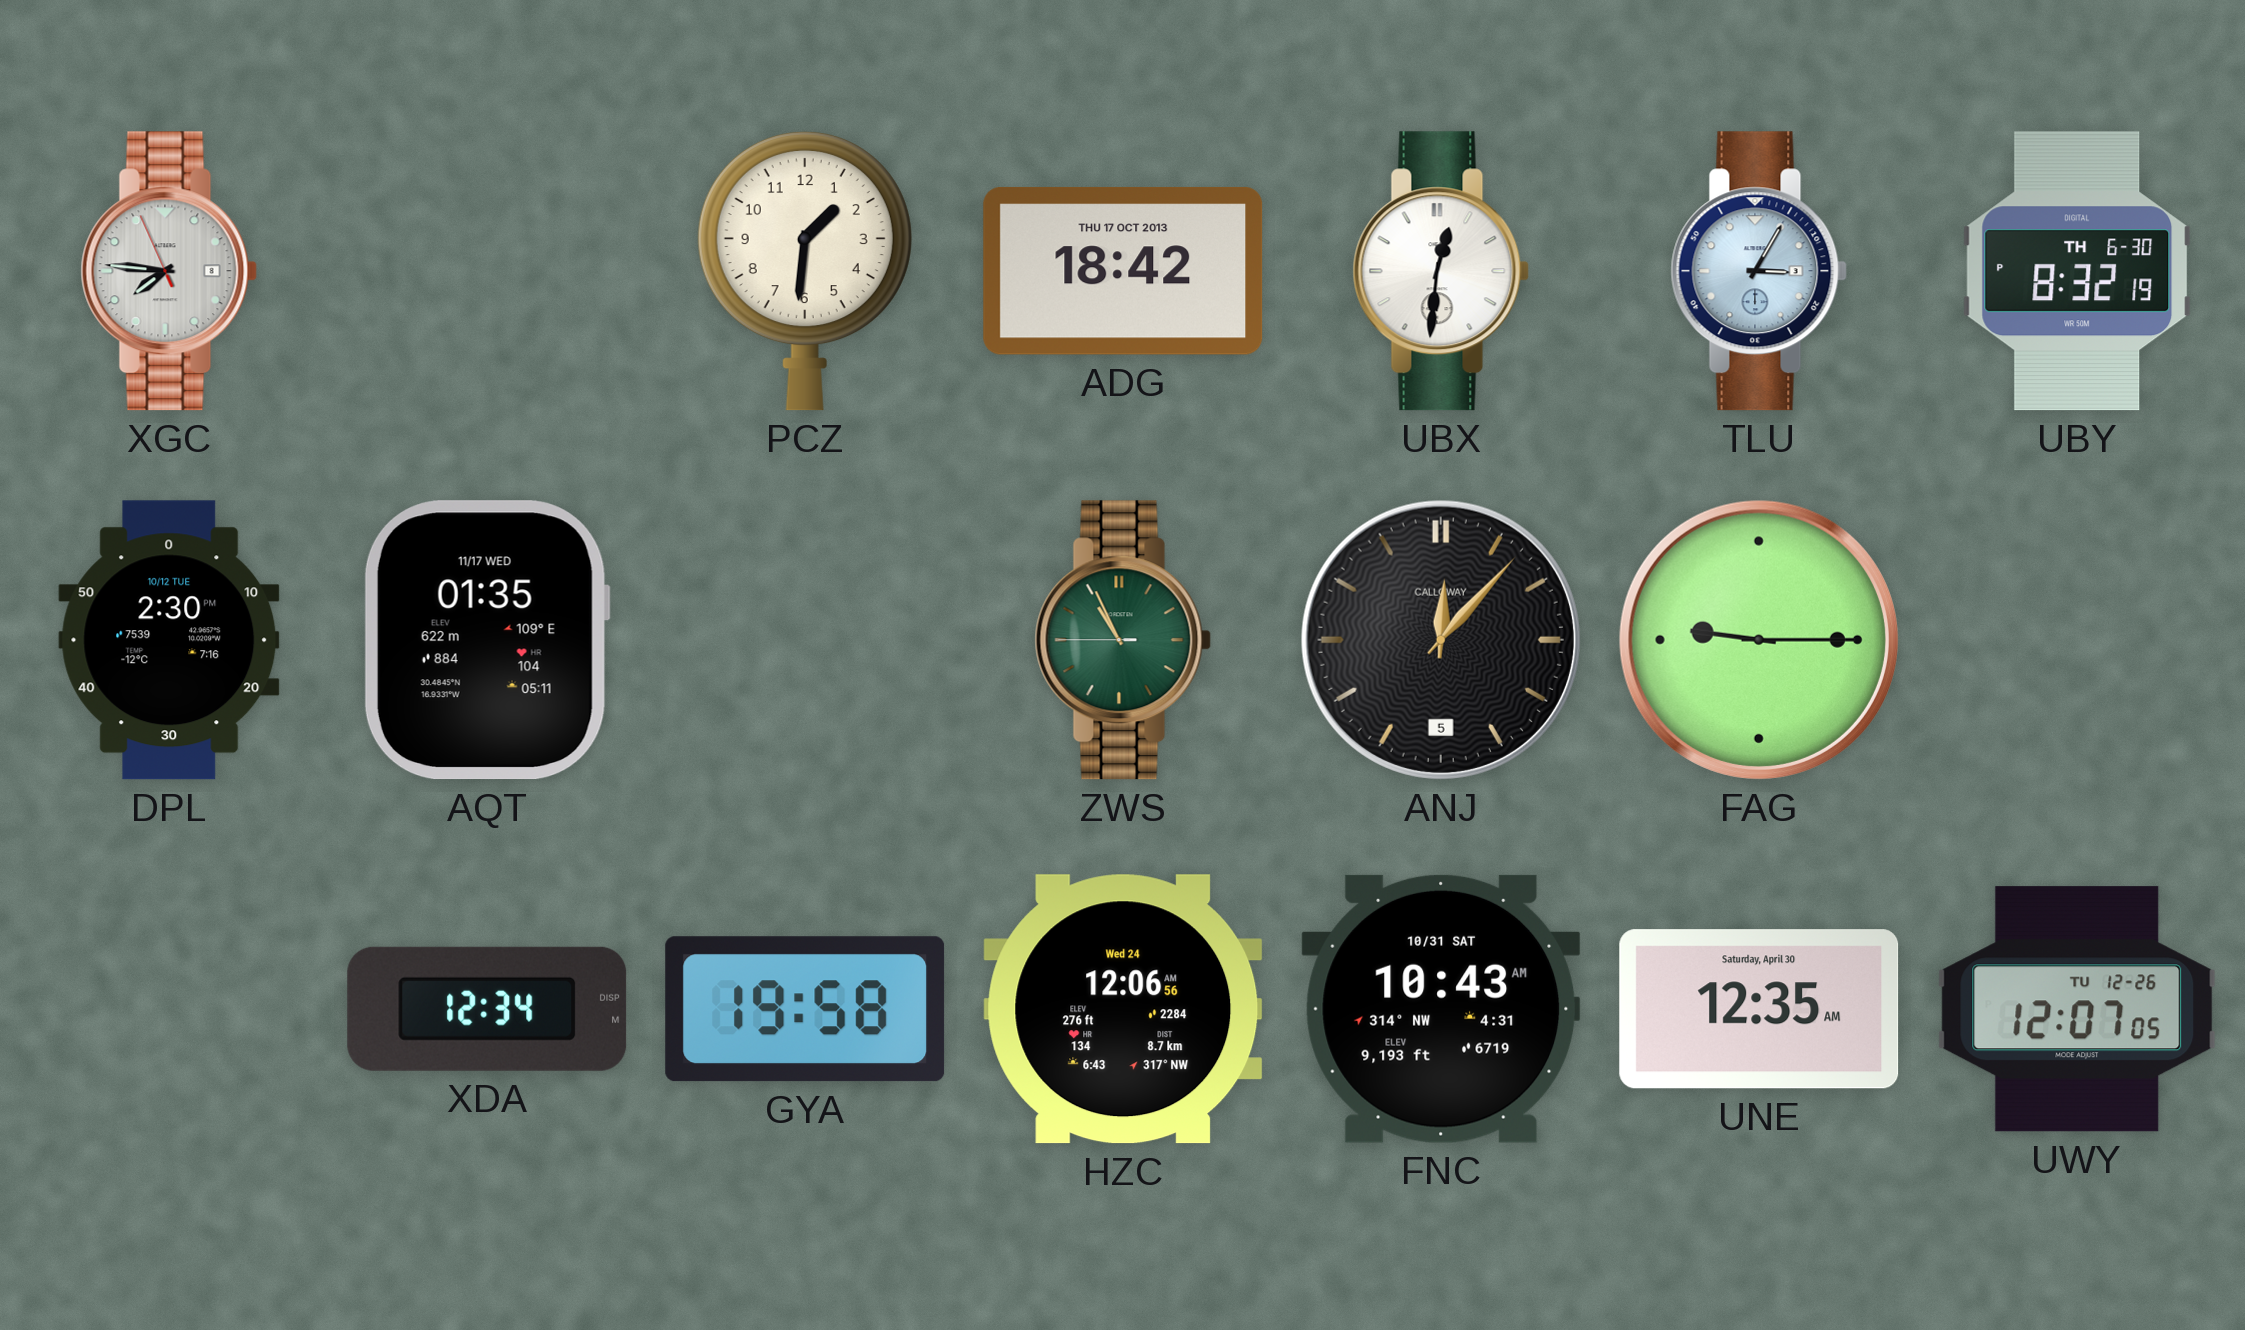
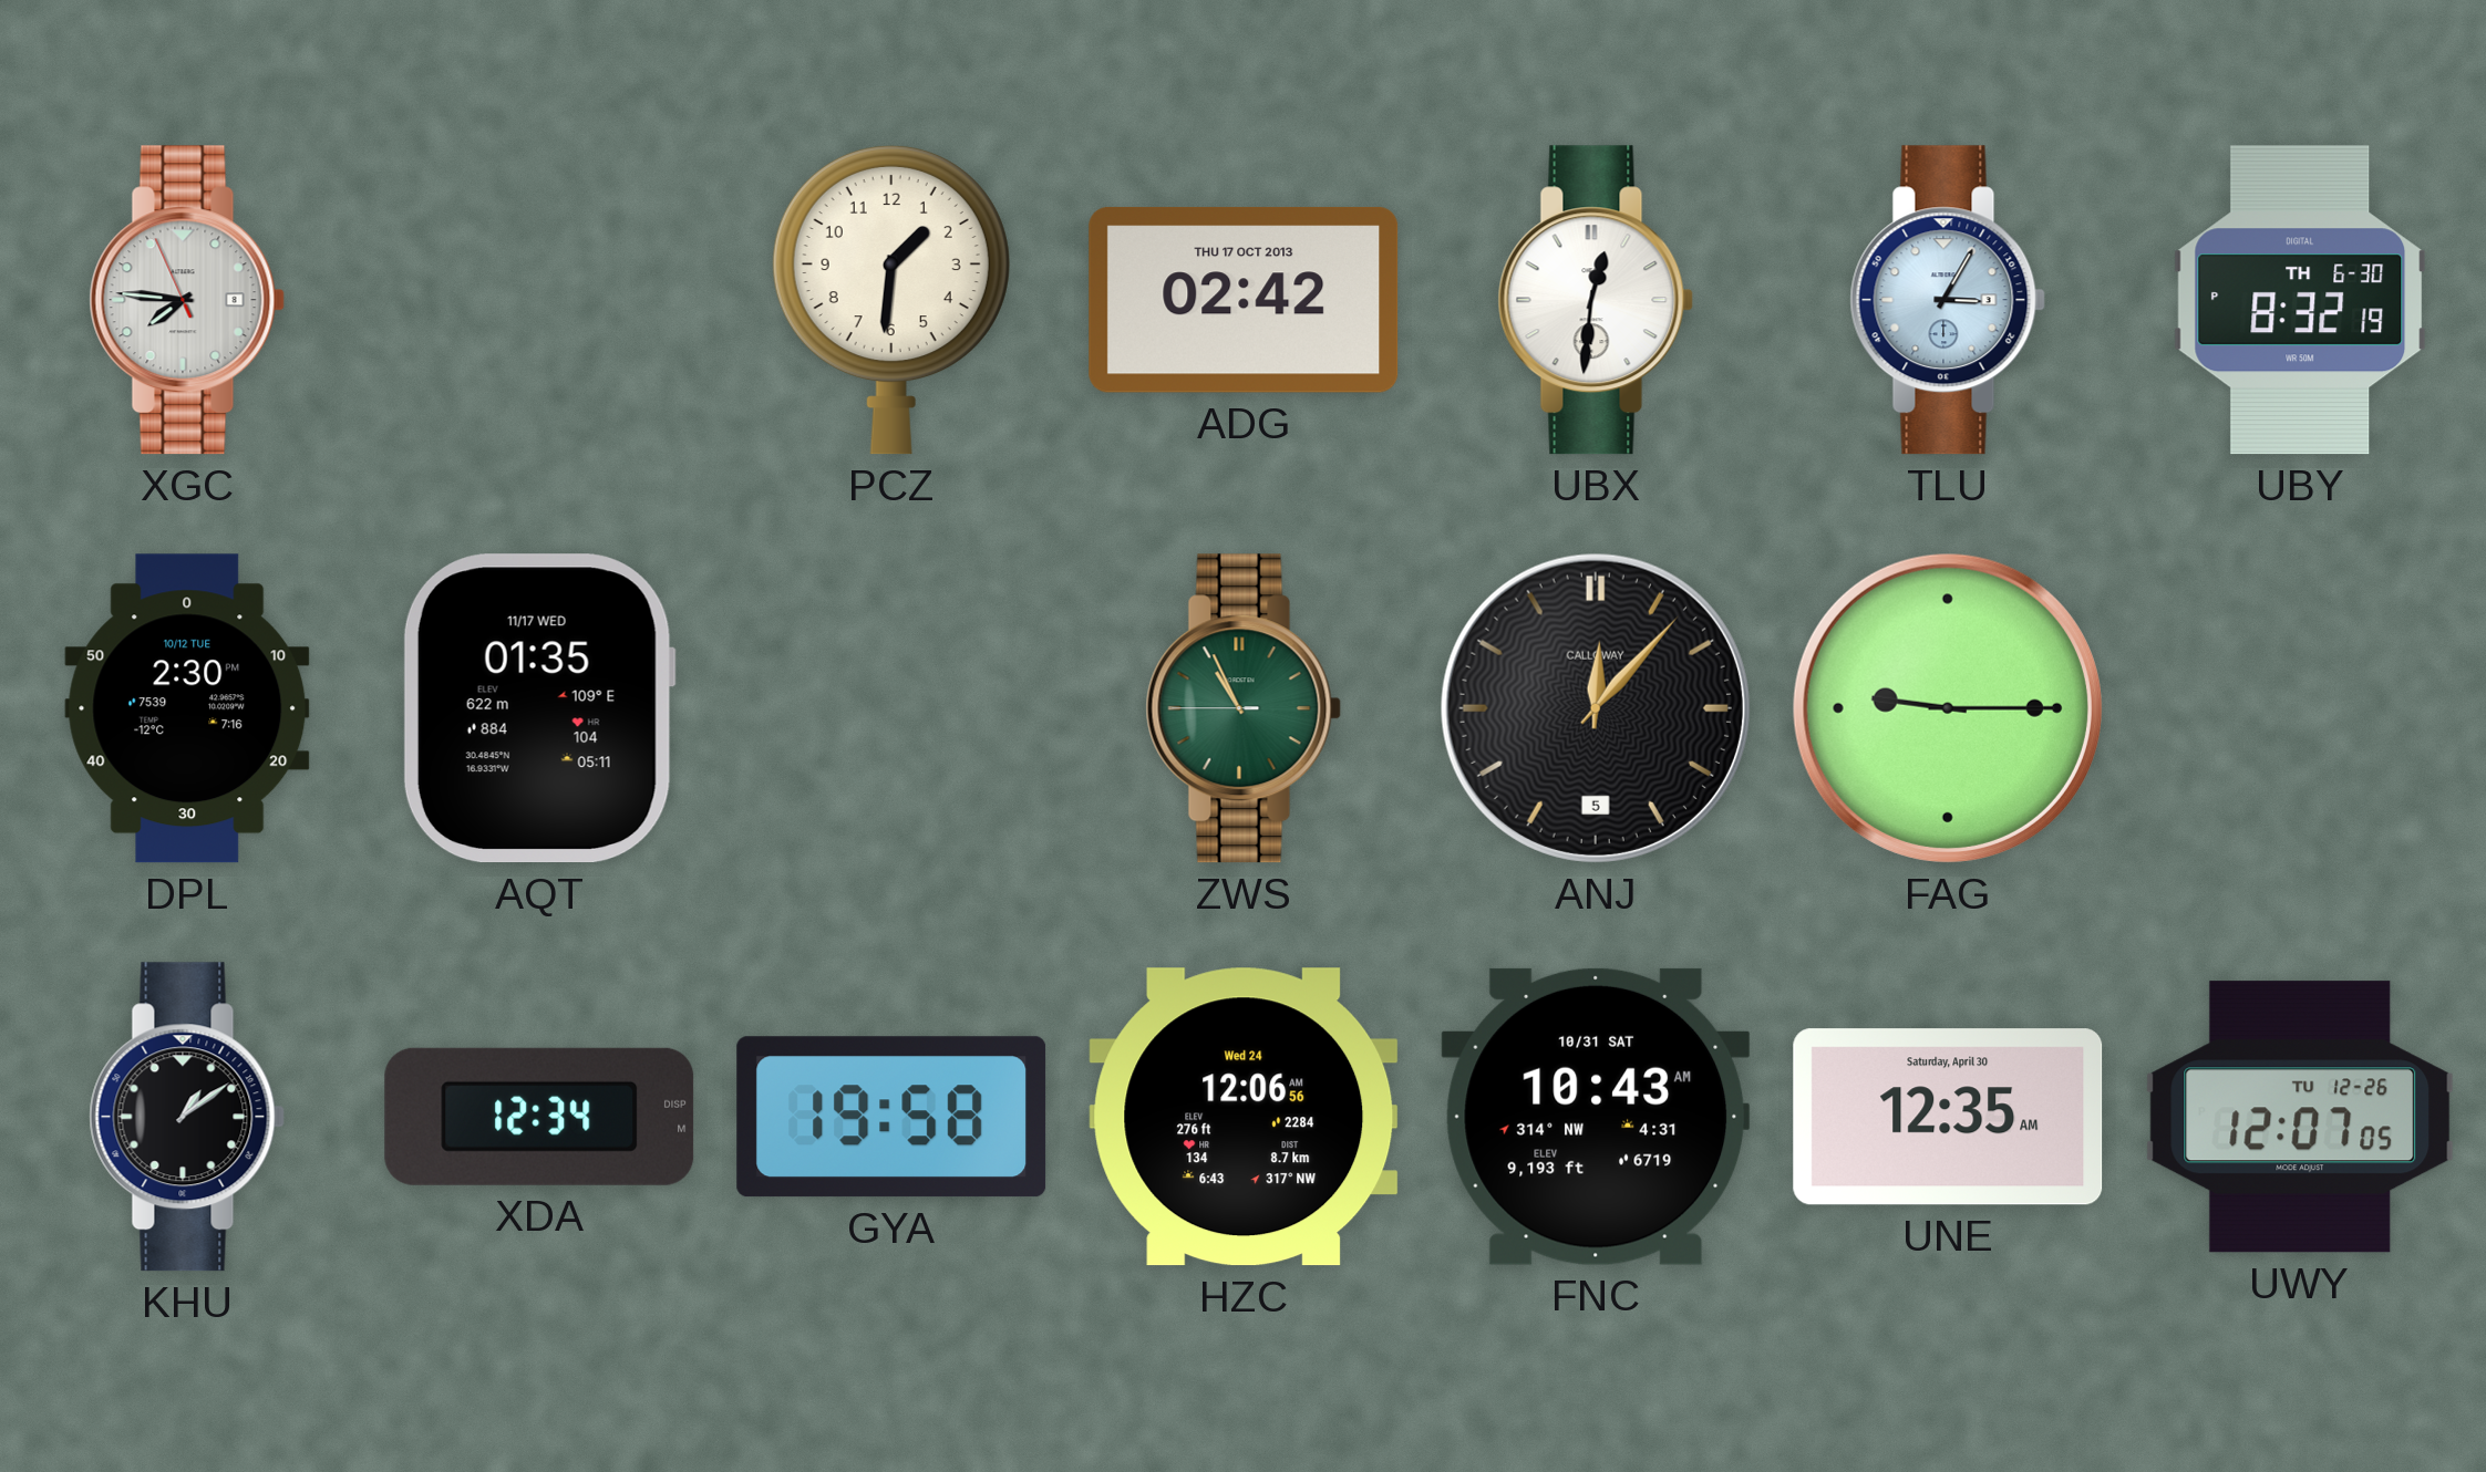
ADG: 18:42 -> 02:42 (1244, 300)
KHU: none -> 1:09 (187, 1117)
